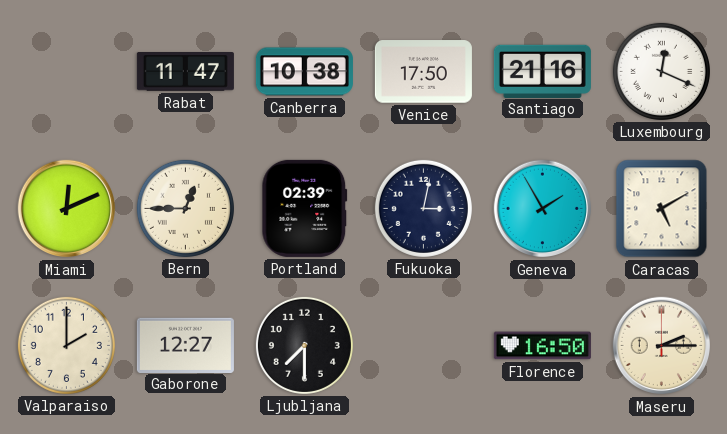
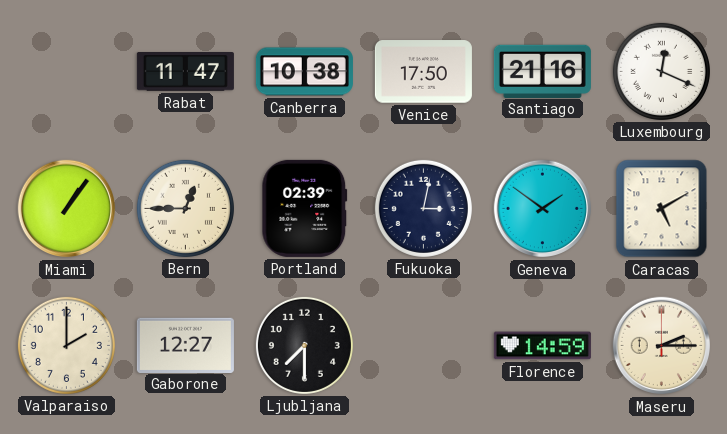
Miami: 12:11 -> 1:06 (67, 209)
Geneva: 1:55 -> 1:51 (543, 209)
Florence: 16:50 -> 14:59 (542, 346)
